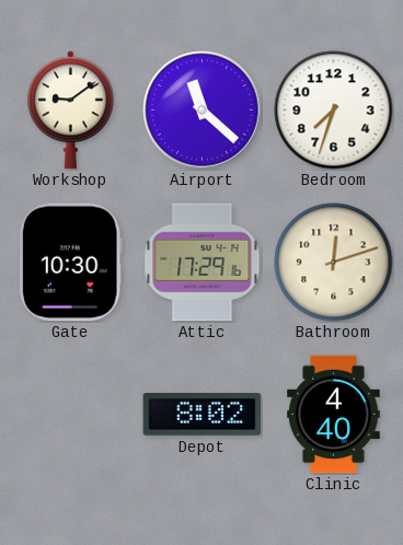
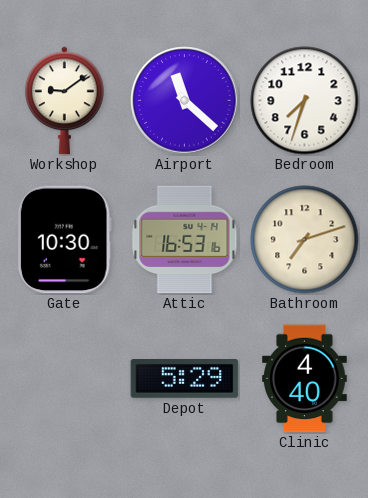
Attic: 17:29 -> 16:53 (185, 240)
Bathroom: 12:12 -> 7:12 (305, 240)
Depot: 8:02 -> 5:29 (185, 379)
